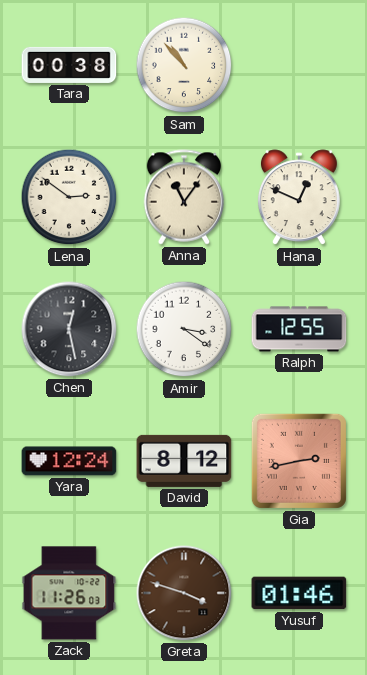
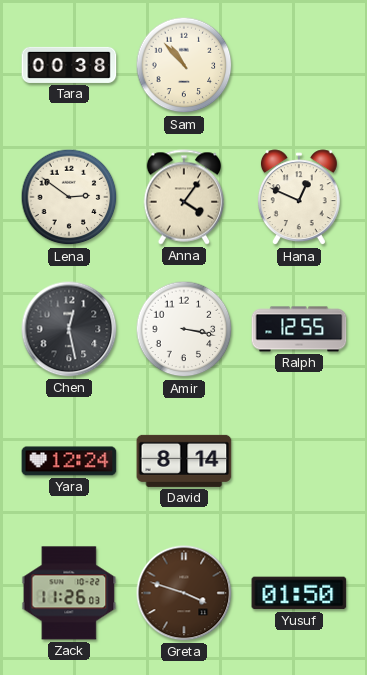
Anna: 11:06 -> 4:06 (184, 197)
Amir: 3:21 -> 3:17 (184, 329)
David: 8:12 -> 8:14 (184, 461)
Gia: 2:43 -> none (299, 461)
Yusuf: 01:46 -> 01:50 (299, 593)
